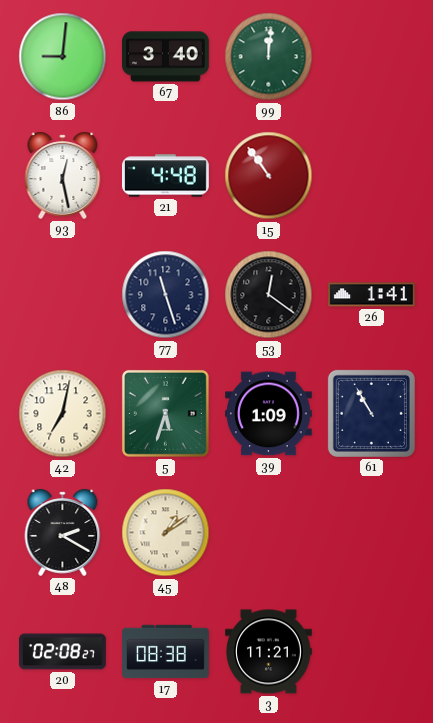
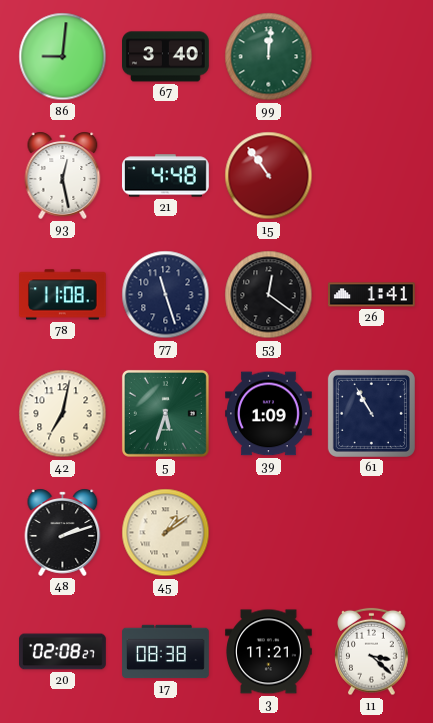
78: none -> 11:08 (63, 295)
48: 2:20 -> 2:12 (63, 532)
11: none -> 3:22 (372, 652)
